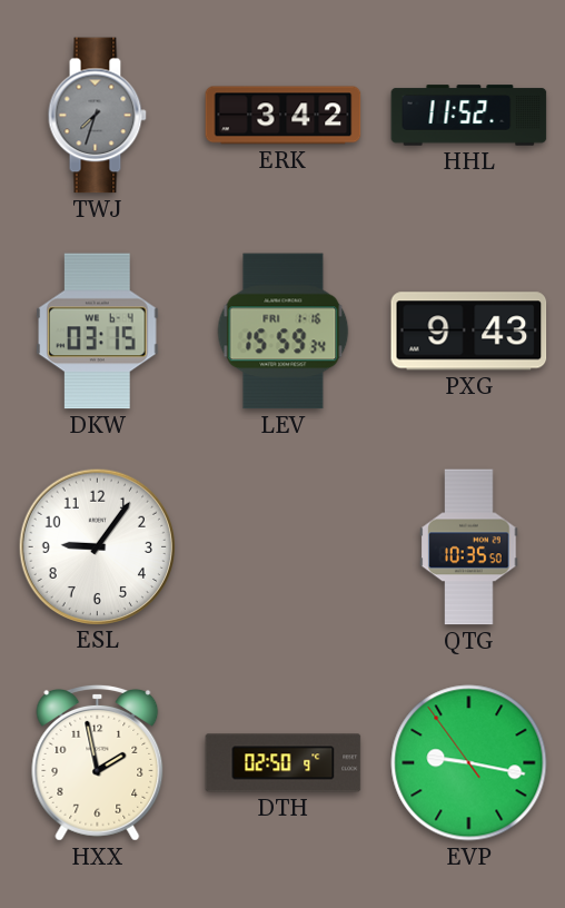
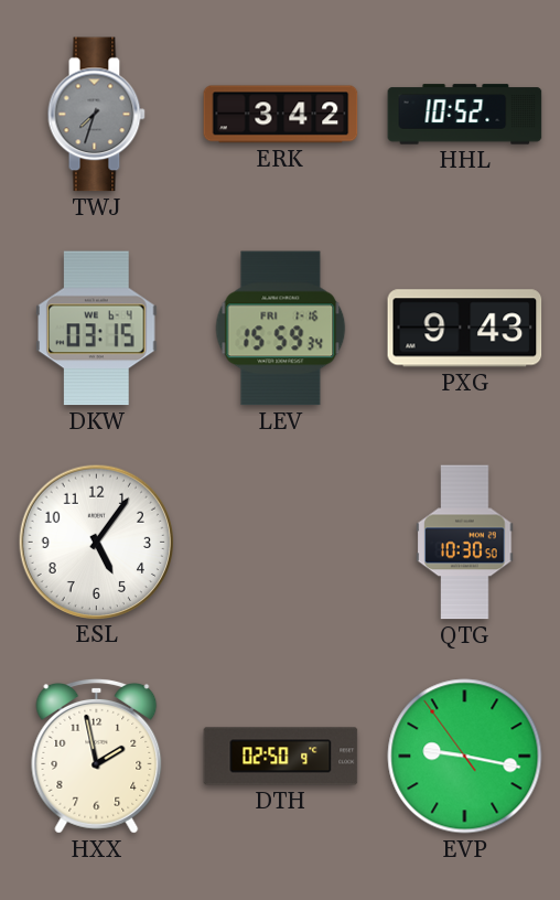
HHL: 11:52 -> 10:52 (465, 115)
ESL: 9:06 -> 5:06 (96, 542)
QTG: 10:35 -> 10:30 (465, 543)
